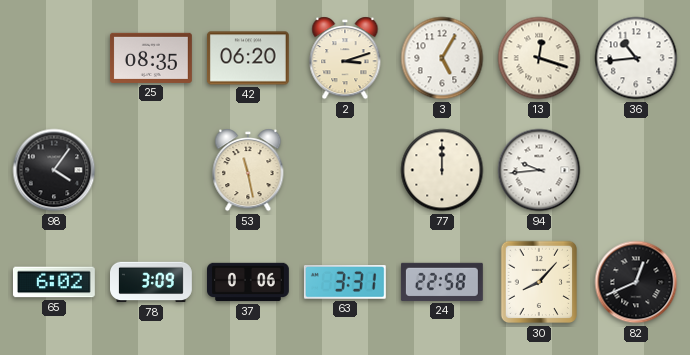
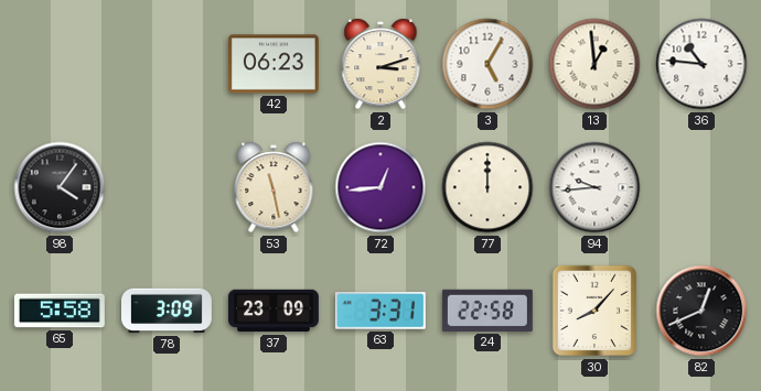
25: 08:35 -> none (151, 58)
42: 06:20 -> 06:23 (274, 64)
13: 12:18 -> 12:59 (594, 64)
36: 10:44 -> 10:46 (701, 64)
72: none -> 12:44 (380, 187)
65: 6:02 -> 5:58 (60, 311)
37: 0:06 -> 23:09 (275, 311)
